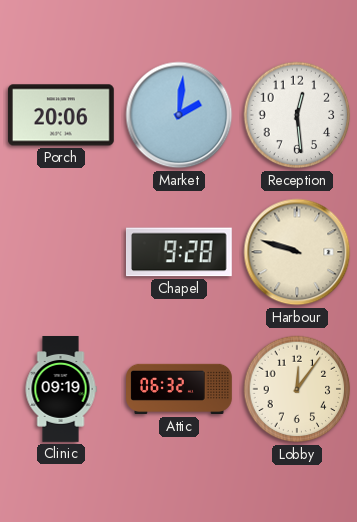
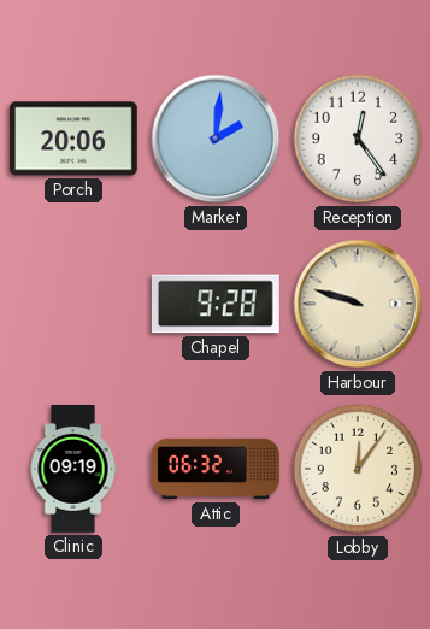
Reception: 12:29 -> 12:24 (358, 139)
